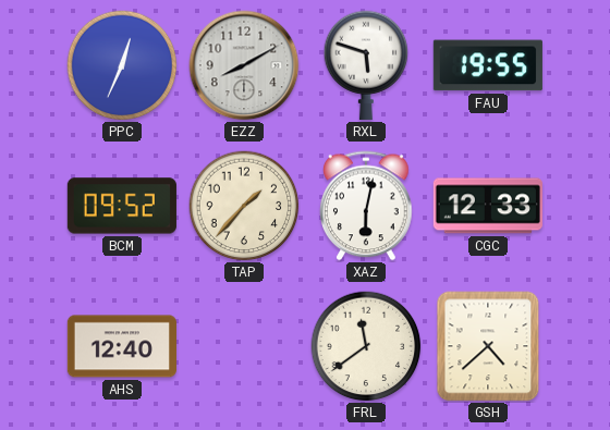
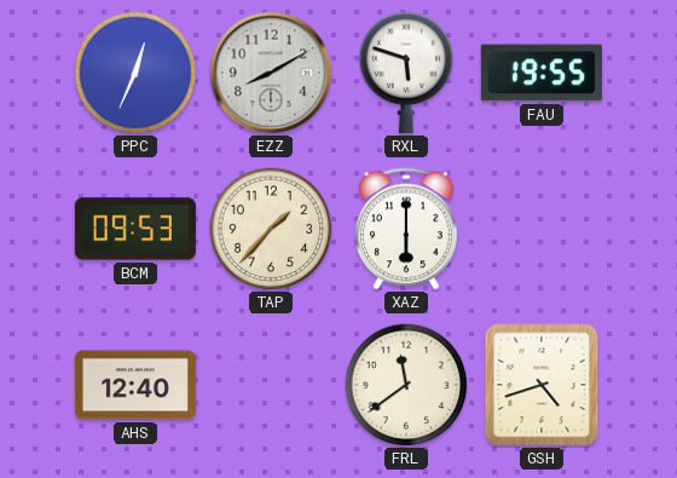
BCM: 09:52 -> 09:53 (135, 229)
XAZ: 6:02 -> 6:00 (406, 229)
CGC: 12:33 -> none (488, 206)
GSH: 4:38 -> 4:42 (542, 385)
